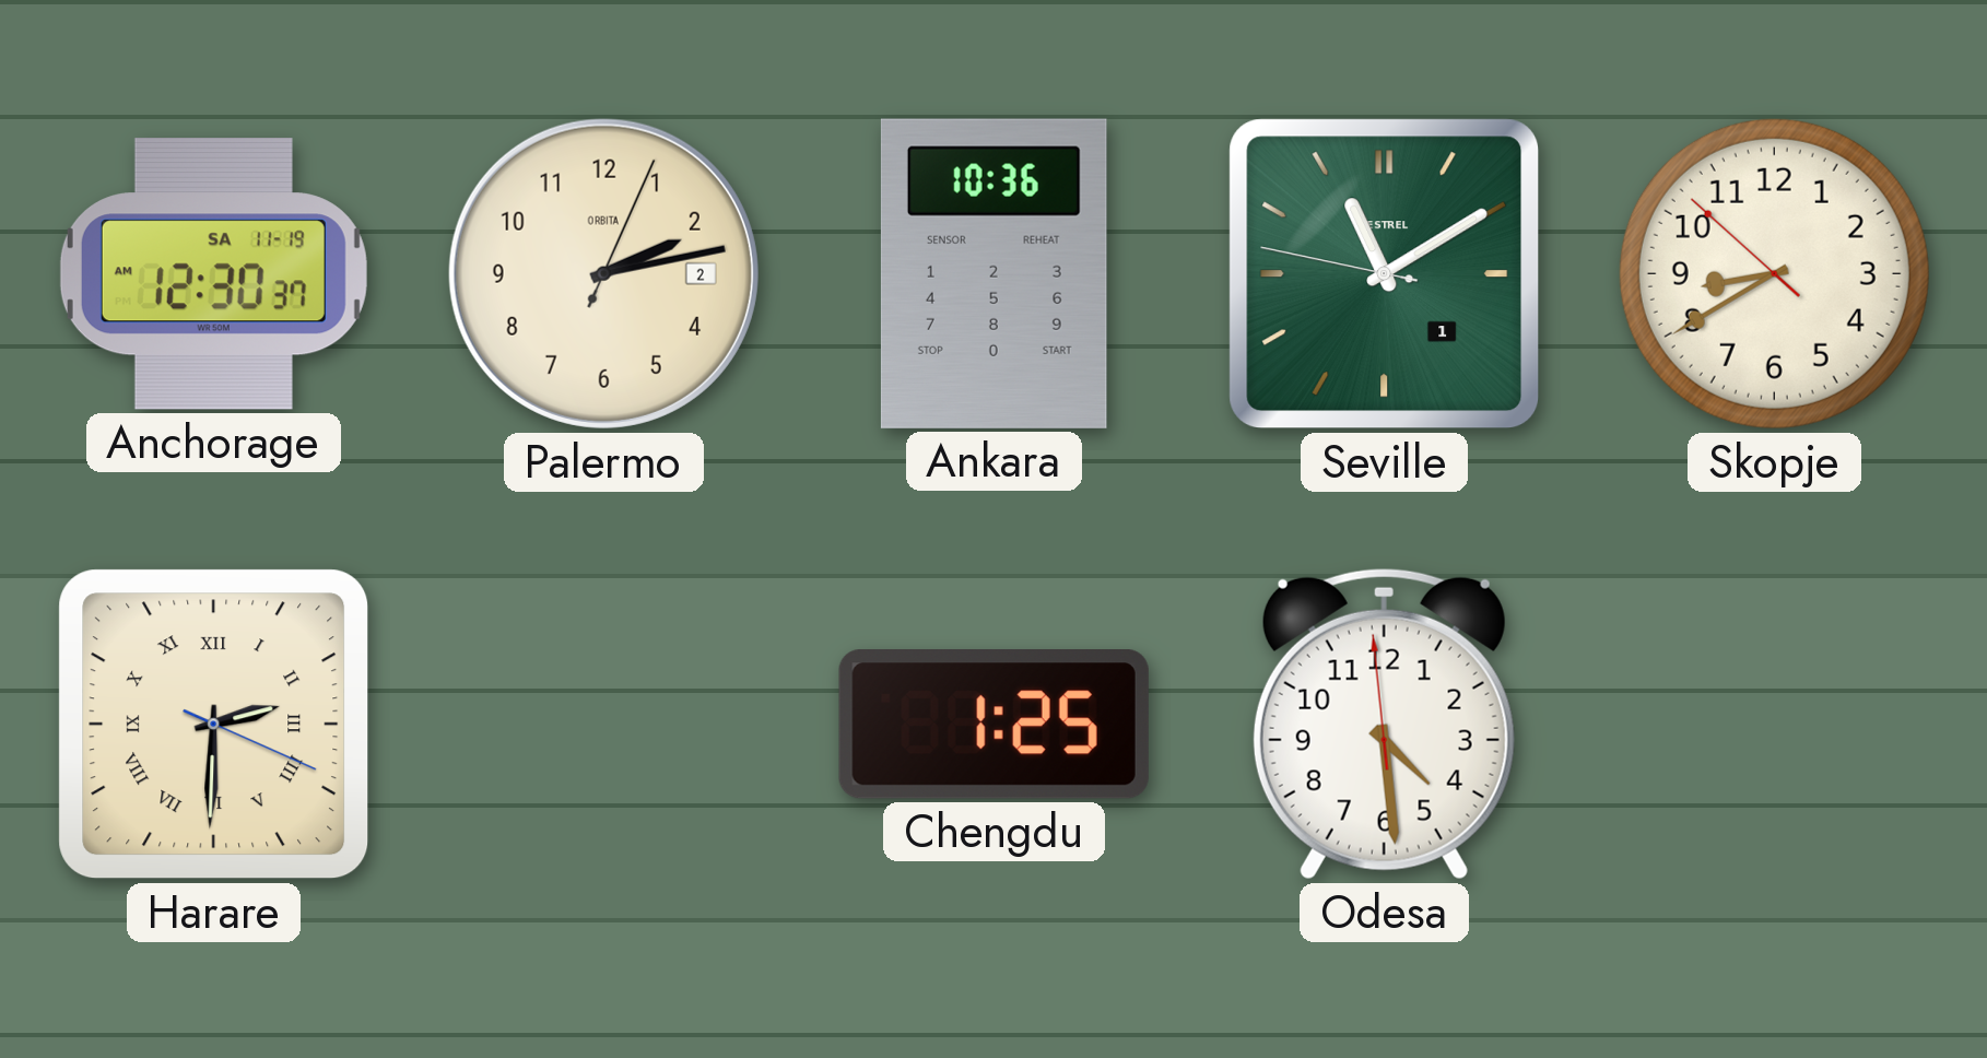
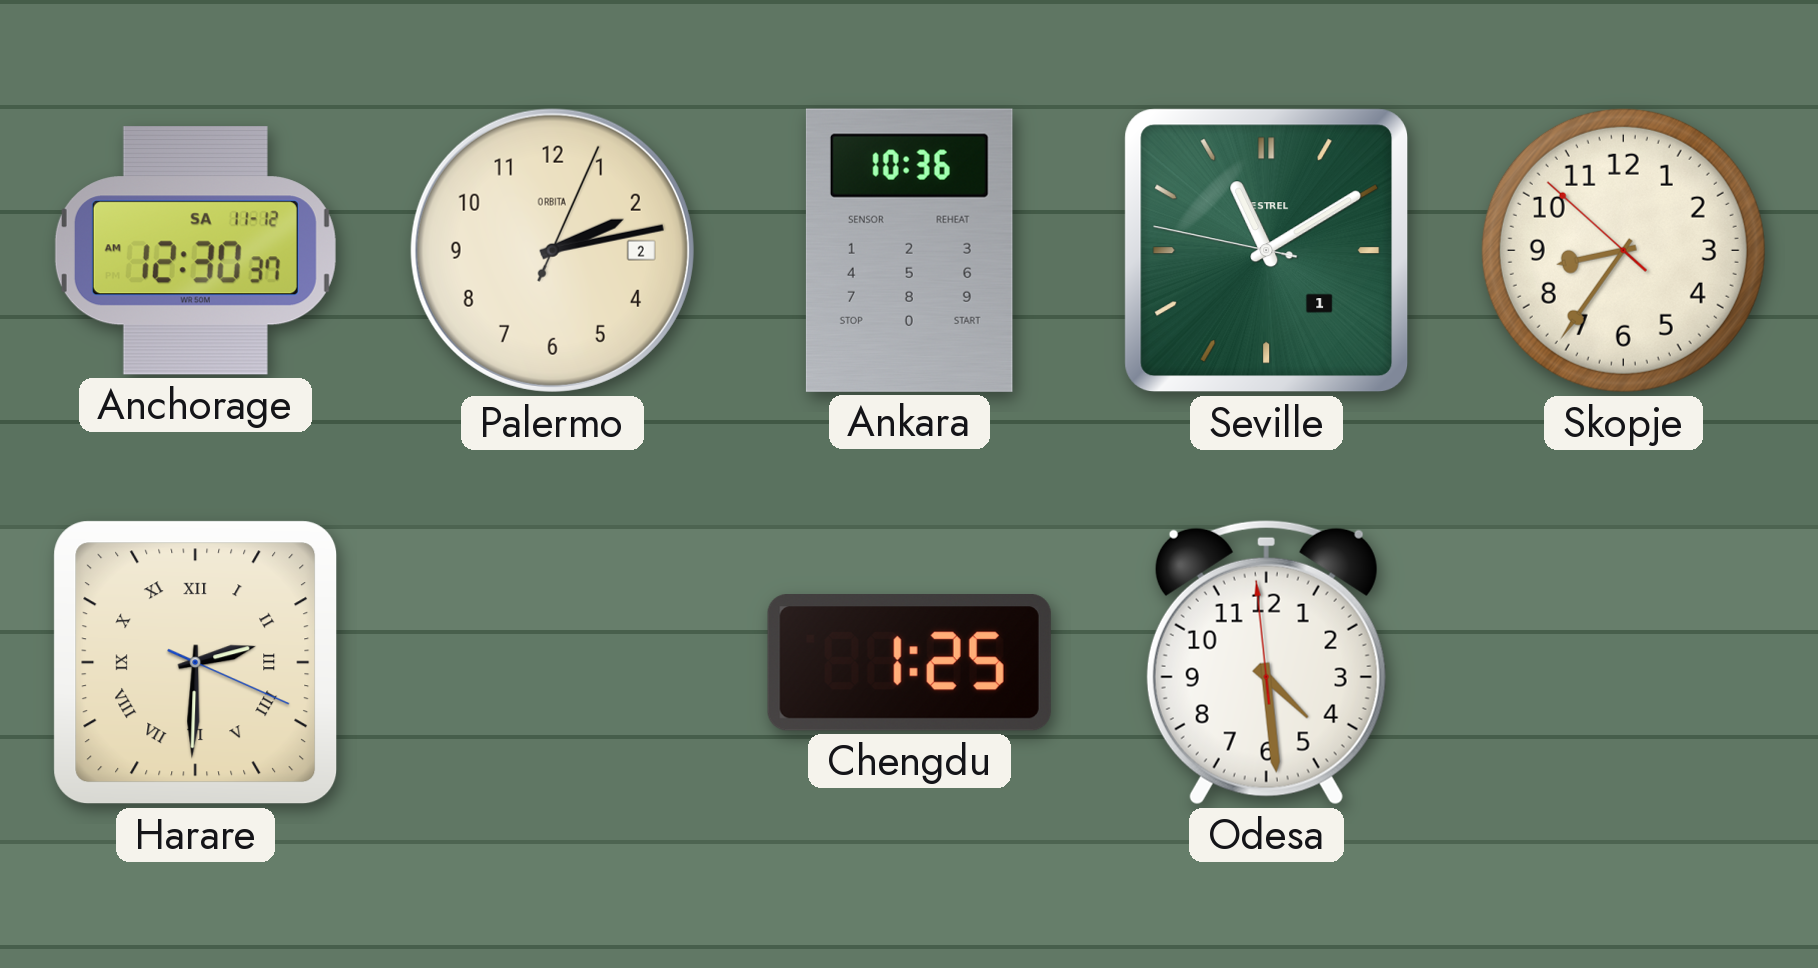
Anchorage date: SA 11-19 -> SA 11-12 (195, 251)
Skopje: 8:39 -> 8:35 (1623, 250)
